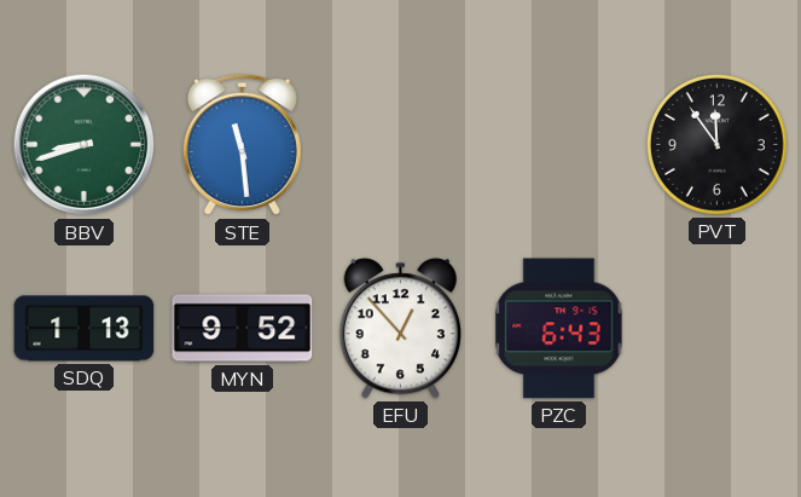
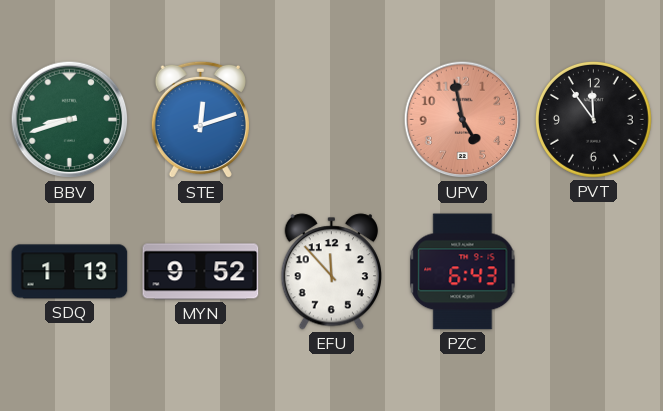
STE: 11:29 -> 12:12 (200, 120)
UPV: none -> 4:58 (463, 120)
EFU: 12:53 -> 11:53 (331, 272)
